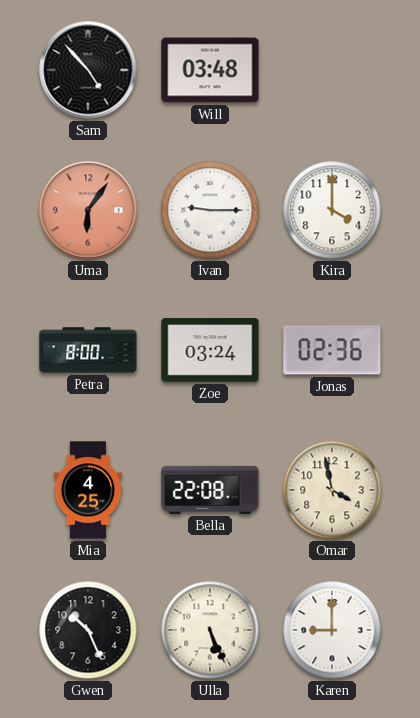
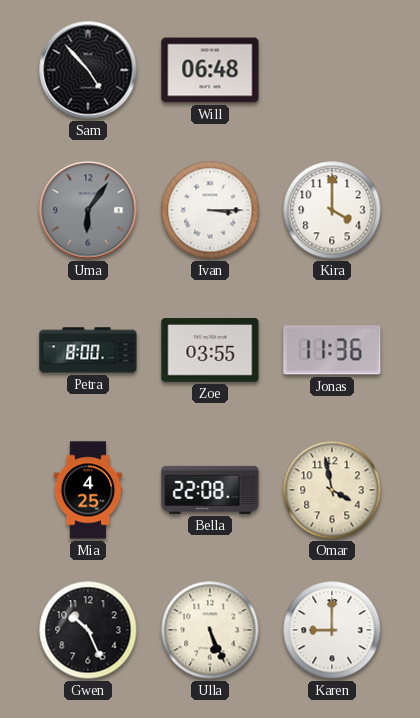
Will: 03:48 -> 06:48 (210, 70)
Uma dial: salmon -> grey (88, 210)
Ivan: 9:15 -> 3:15 (210, 210)
Zoe: 03:24 -> 03:55 (210, 350)
Jonas: 02:36 -> 11:36 (332, 350)
